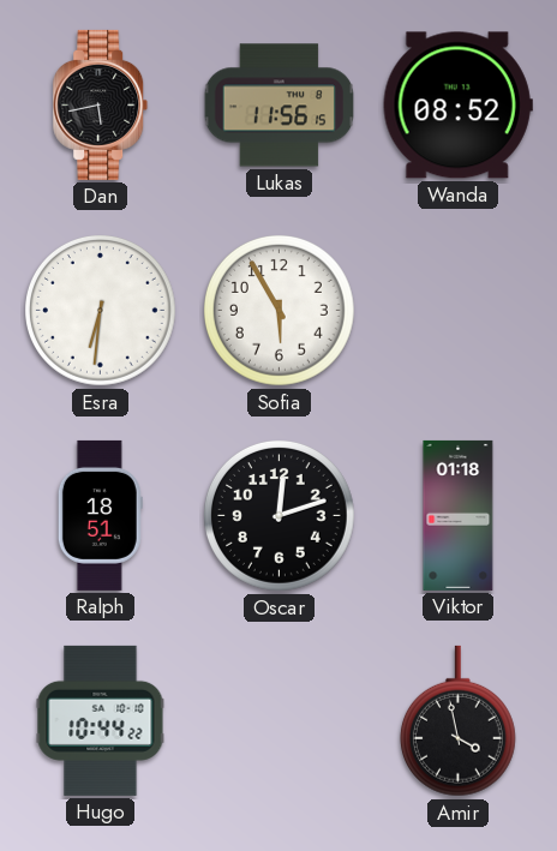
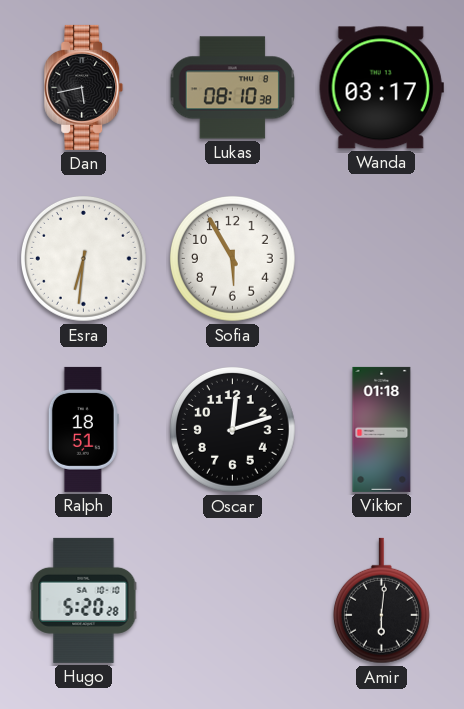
Lukas: 11:56 -> 08:10 (232, 88)
Wanda: 08:52 -> 03:17 (381, 88)
Hugo: 10:44 -> 5:20 (84, 600)
Amir: 3:58 -> 6:01 (381, 601)
